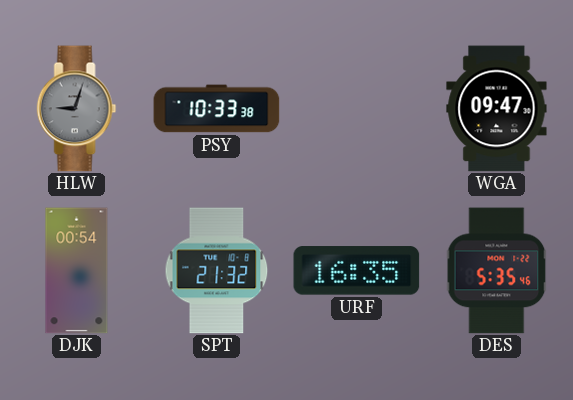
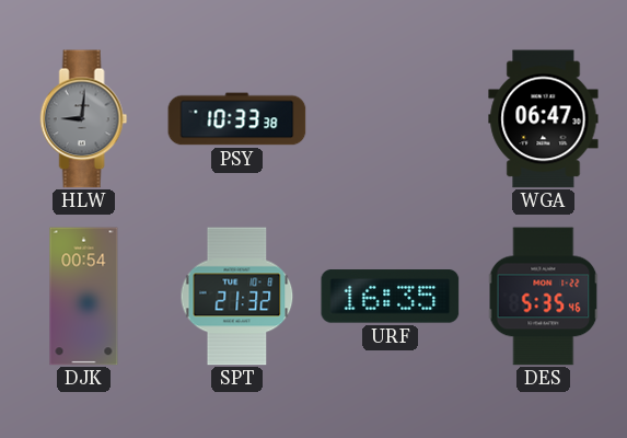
HLW: 9:03 -> 9:01 (84, 119)
WGA: 09:47 -> 06:47 (544, 119)
